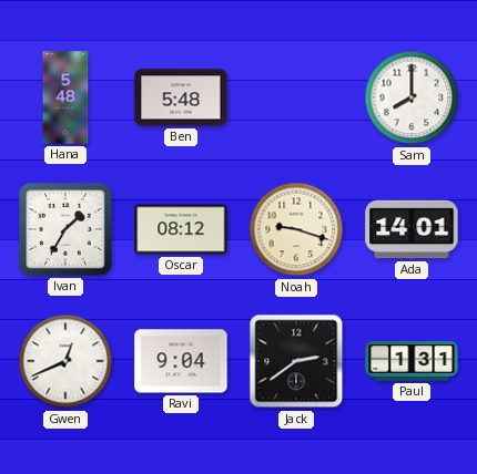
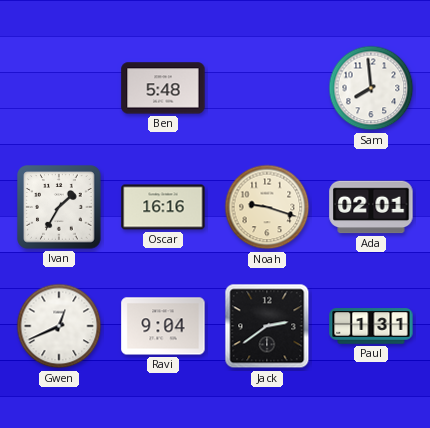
Hana: 5:48 -> none (65, 97)
Sam: 8:00 -> 7:59 (371, 88)
Oscar: 08:12 -> 16:16 (163, 207)
Ada: 14:01 -> 02:01 (371, 207)
